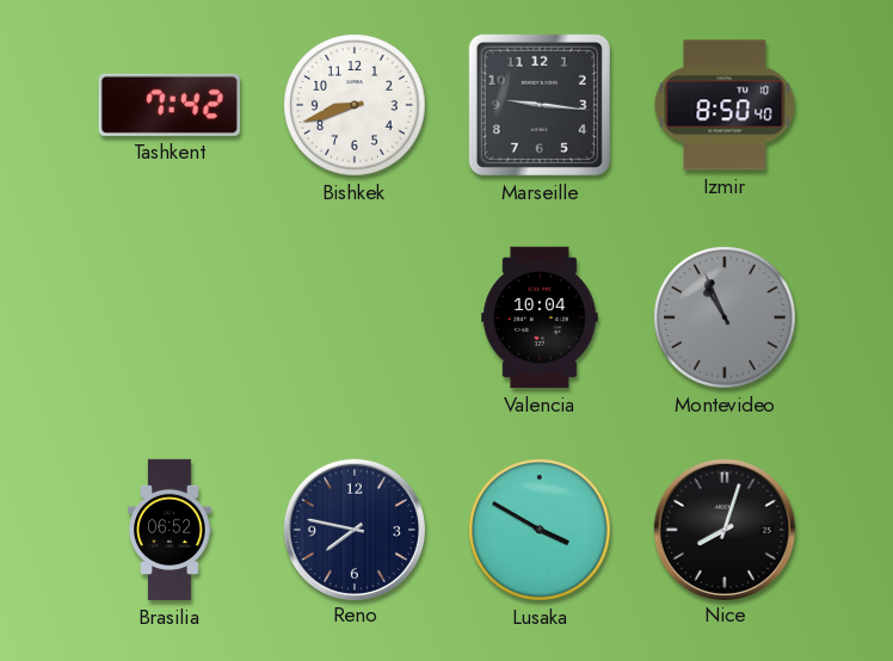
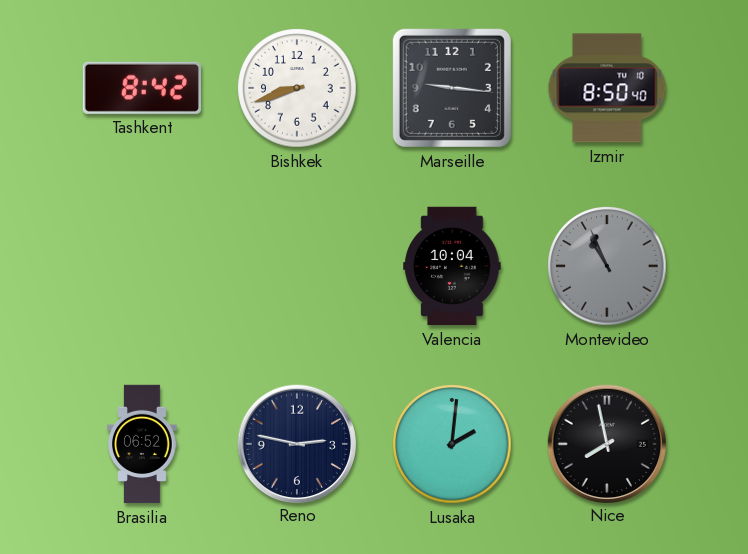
Tashkent: 7:42 -> 8:42 (142, 88)
Reno: 7:47 -> 2:47 (296, 443)
Lusaka: 3:50 -> 2:01 (452, 444)
Nice: 8:03 -> 7:58 (606, 443)
